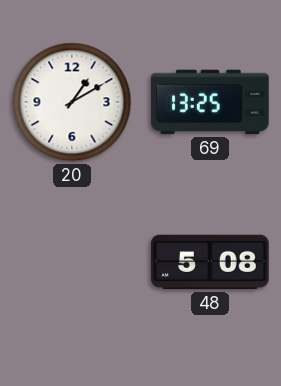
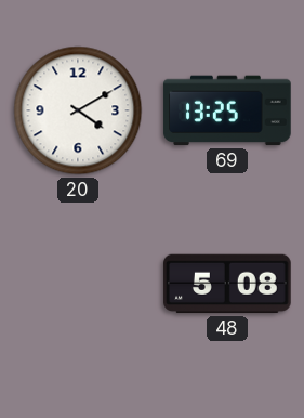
20: 1:10 -> 4:10 (78, 110)
